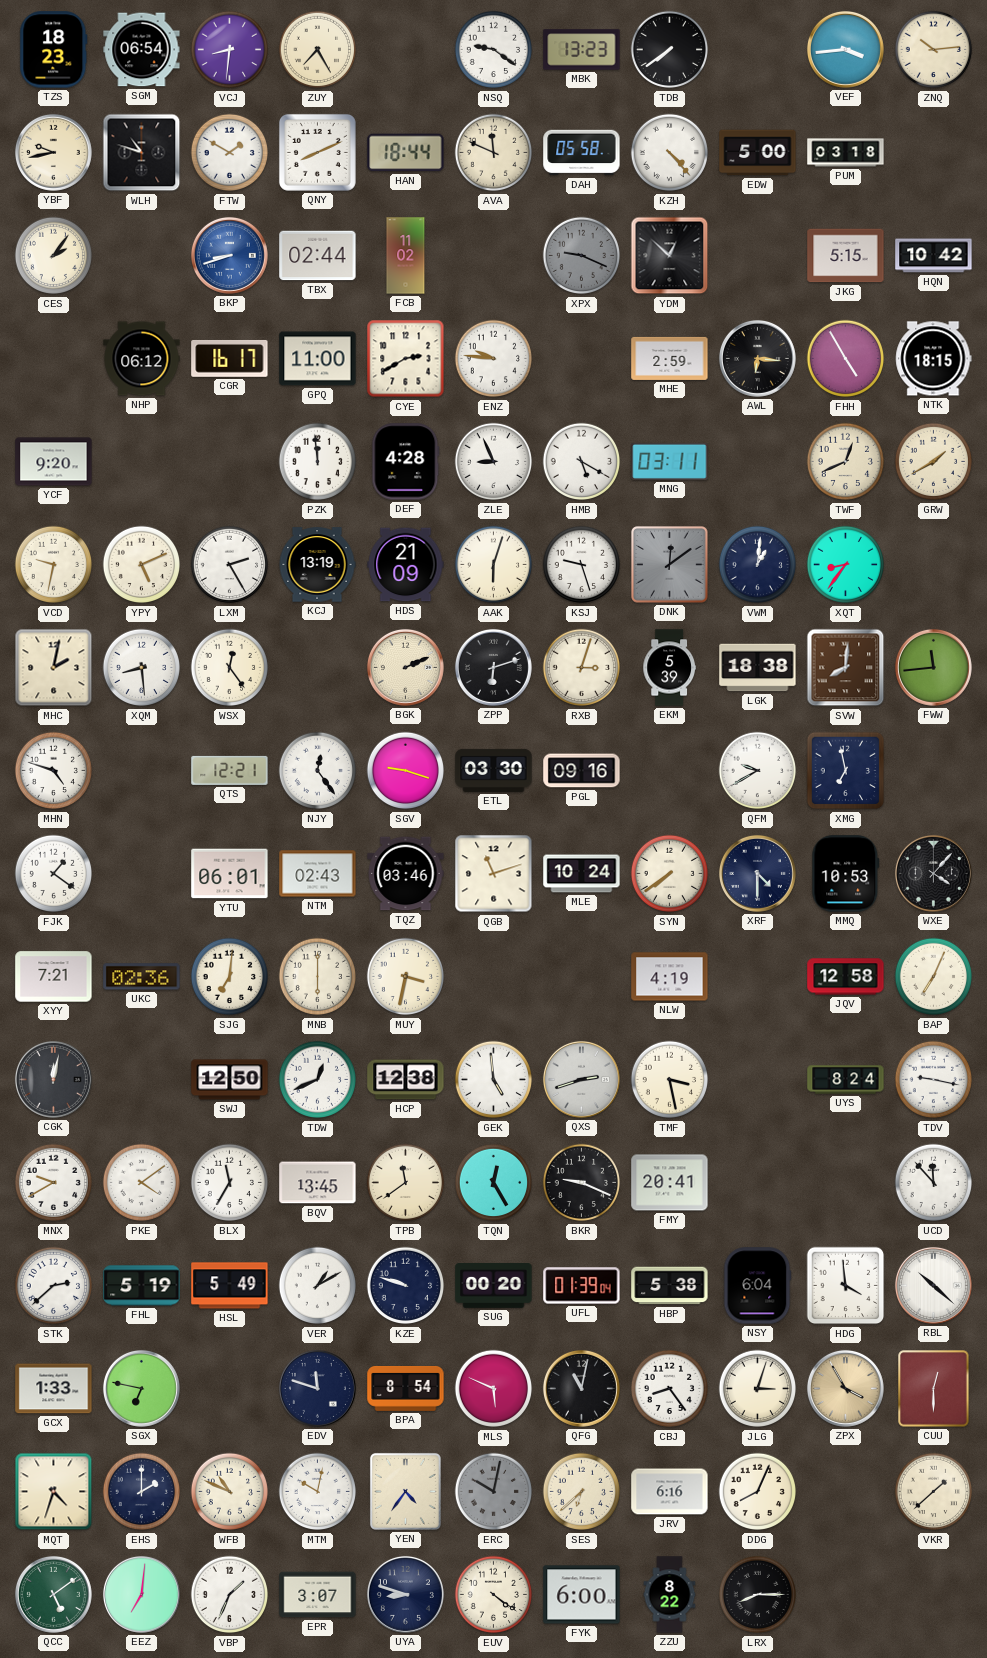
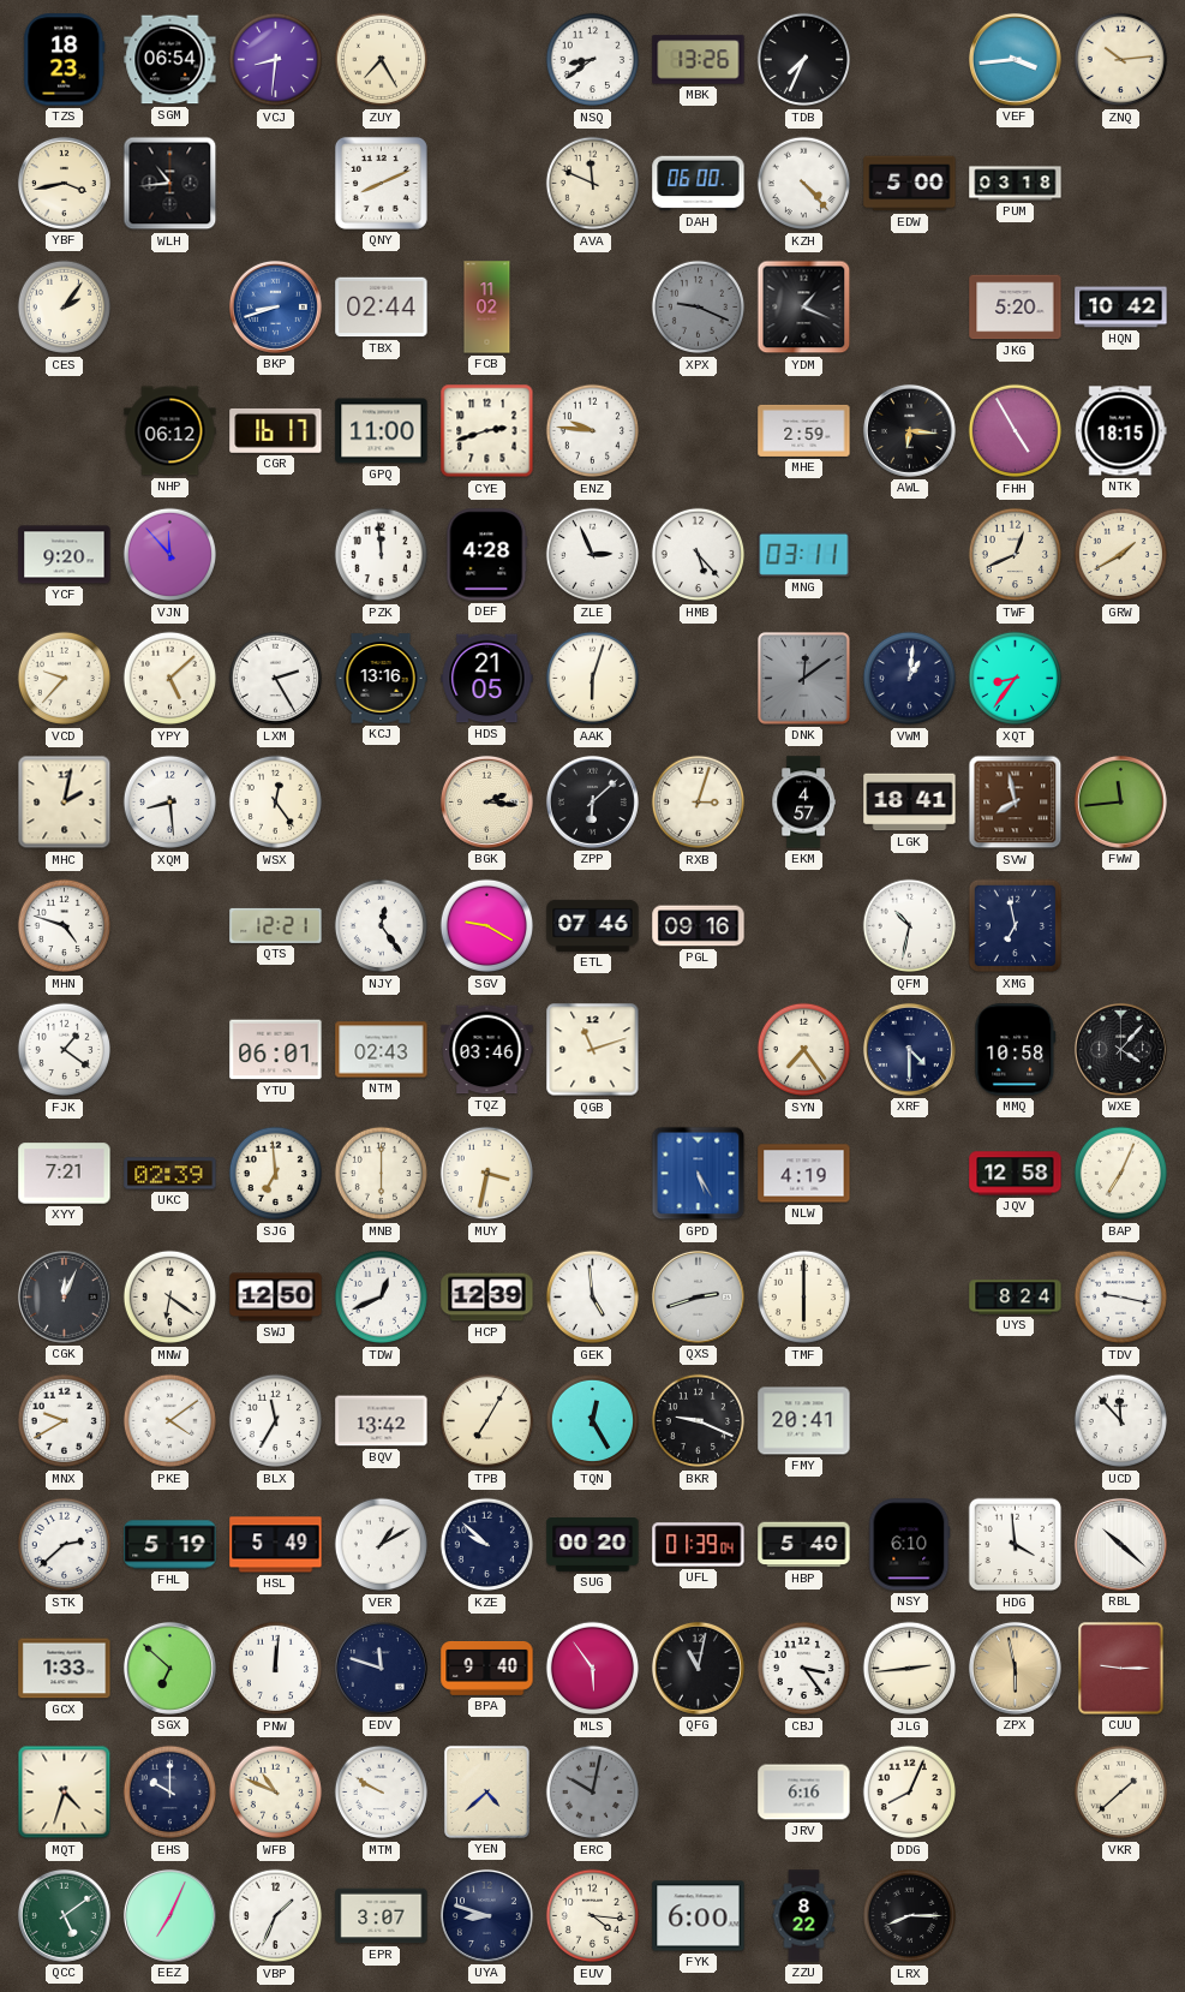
NSQ: 9:21 -> 8:39 (593, 60)
MBK: 13:23 -> 13:26 (699, 60)
TDB: 7:39 -> 7:34 (804, 60)
YBF: 9:43 -> 3:43 (64, 183)
WLH: 10:48 -> 10:44 (170, 184)
FTW: 1:50 -> none (230, 153)
HAN: 18:44 -> none (406, 153)
DAH: 05:58 -> 06:00 (699, 184)
YDM: 12:52 -> 1:19 (804, 308)
JKG: 5:15 -> 5:20 (1016, 308)
CYE: 2:40 -> 2:42 (487, 431)
VJN: none -> 11:53 (170, 555)
ZLE: 8:56 -> 2:56 (593, 555)
HMB: 5:20 -> 5:23 (699, 555)
VCD: 9:32 -> 9:37 (65, 679)
YPY: 5:11 -> 5:08 (170, 679)
KCJ: 13:19 -> 13:16 (381, 679)
HDS: 21:09 -> 21:05 (487, 679)
KSJ: 9:27 -> none (582, 565)
BGK: 2:11 -> 2:16 (486, 801)
ZPP: 6:12 -> 6:08 (592, 801)
EKM: 5:39 -> 4:57 (803, 803)
LGK: 18:38 -> 18:41 (910, 803)
SVW: 8:01 -> 7:58 (1016, 803)
SGV: 9:18 -> 9:20 (487, 926)
ETL: 03:30 -> 07:46 (593, 925)
QFM: 9:40 -> 10:32 (910, 926)
MLE: 10:24 -> none (582, 874)
SYN: 7:39 -> 7:24 (804, 1050)
MMQ: 10:53 -> 10:58 (1016, 1050)
UKC: 02:36 -> 02:39 (170, 1174)
SJG: 7:01 -> 6:59 (276, 1174)
GPD: none -> 5:25 (699, 1174)
CGK: 12:02 -> 12:04 (64, 1296)
MNW: none -> 6:21 (170, 1298)
HCP: 12:38 -> 12:39 (487, 1298)
TMF: 3:28 -> 6:00 (804, 1298)
BQV: 13:45 -> 13:42 (382, 1421)
TPB: 11:39 -> 7:05 (487, 1421)
KZE: 9:48 -> 9:52 (487, 1545)
HBP: 5:38 -> 5:40 (804, 1545)
NSY: 6:04 -> 6:10 (910, 1545)
SGX: 6:47 -> 6:52 (169, 1668)
PNW: none -> 12:01 (276, 1669)
BPA: 8:54 -> 9:40 (487, 1669)
MLS: 5:49 -> 5:54 (593, 1669)
CBJ: 8:24 -> 3:24 (804, 1669)
JLG: 3:03 -> 2:44 (910, 1669)
ZPX: 3:55 -> 5:58 (1015, 1668)
CUU: 12:30 -> 9:15 (1121, 1669)
EHS: 2:00 -> 10:00 (170, 1793)
MTM: 10:02 -> 9:50 (382, 1793)
YEN: 4:36 -> 4:38 (486, 1791)
SES: 6:38 -> none (582, 1492)
EEZ: 7:01 -> 7:04 (169, 1915)
EUV: 4:21 -> 4:16 (593, 1916)
